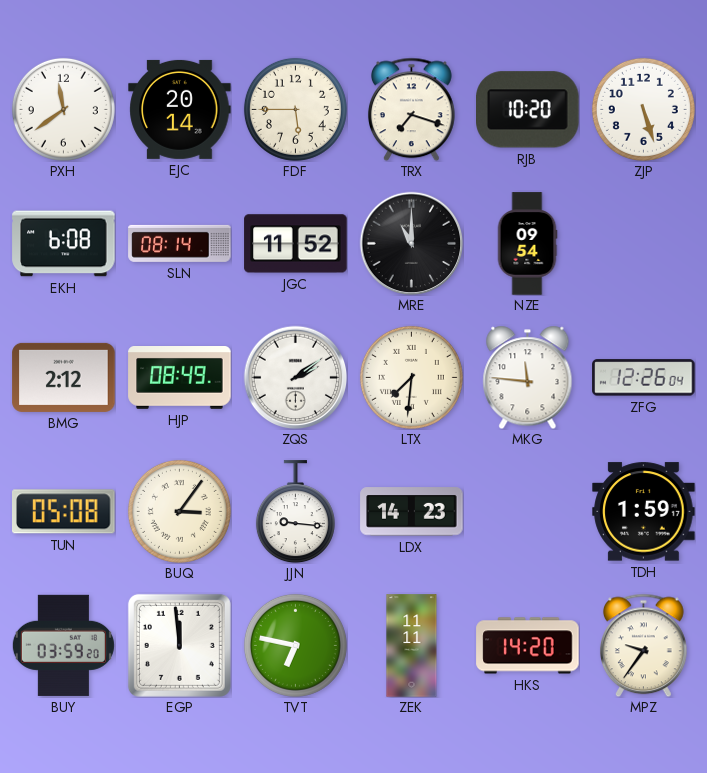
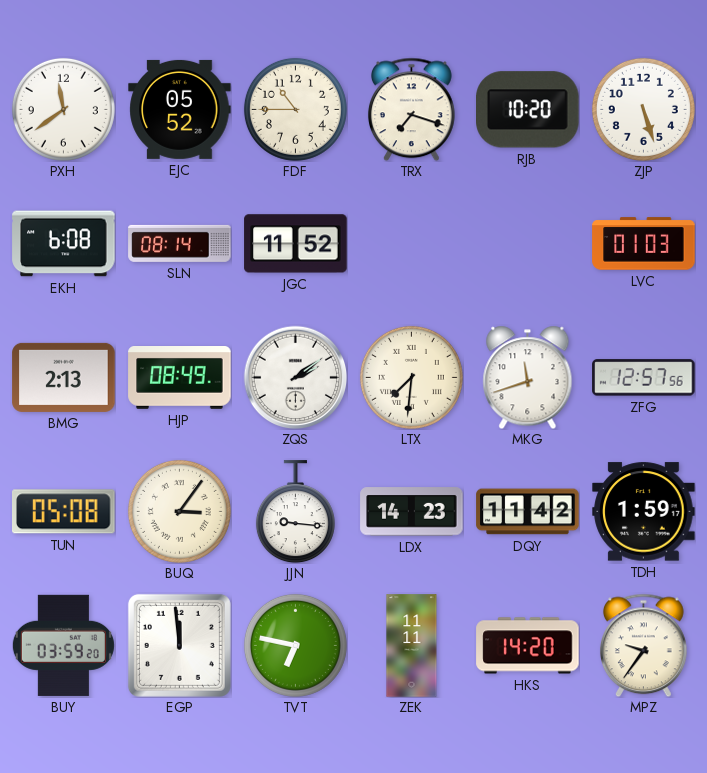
EJC: 20:14 -> 05:52 (180, 109)
FDF: 5:45 -> 10:45 (295, 109)
MRE: 11:00 -> none (411, 243)
NZE: 09:54 -> none (527, 244)
LVC: none -> 01:03 (644, 244)
BMG: 2:12 -> 2:13 (64, 377)
MKG: 11:46 -> 11:42 (528, 377)
ZFG: 12:26 -> 12:57 (644, 378)
DQY: none -> 11:42 (528, 512)
